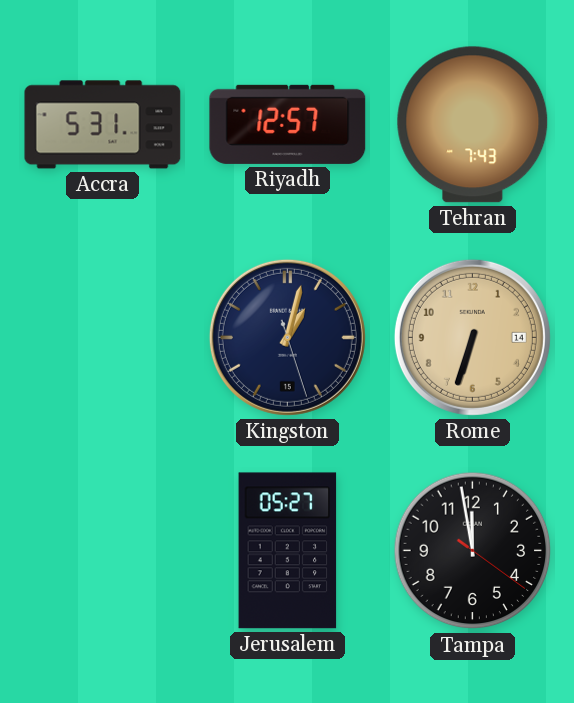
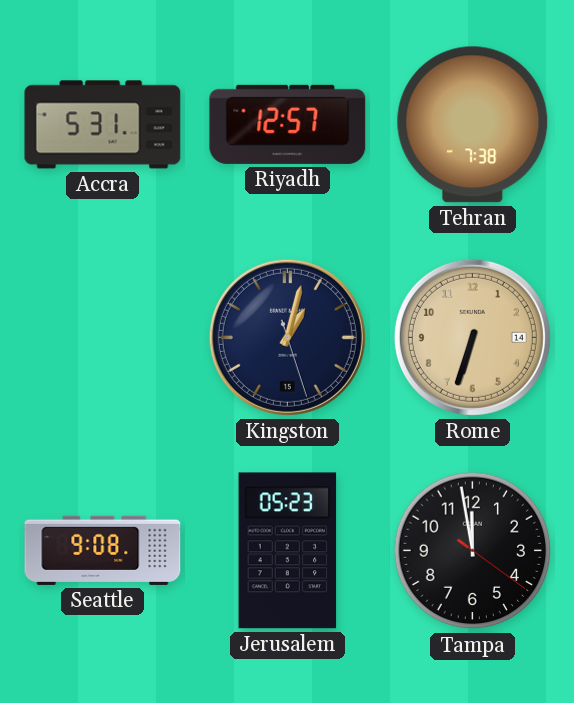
Tehran: 7:43 -> 7:38 (473, 125)
Seattle: none -> 9:08 (103, 550)
Jerusalem: 05:27 -> 05:23 (288, 551)
